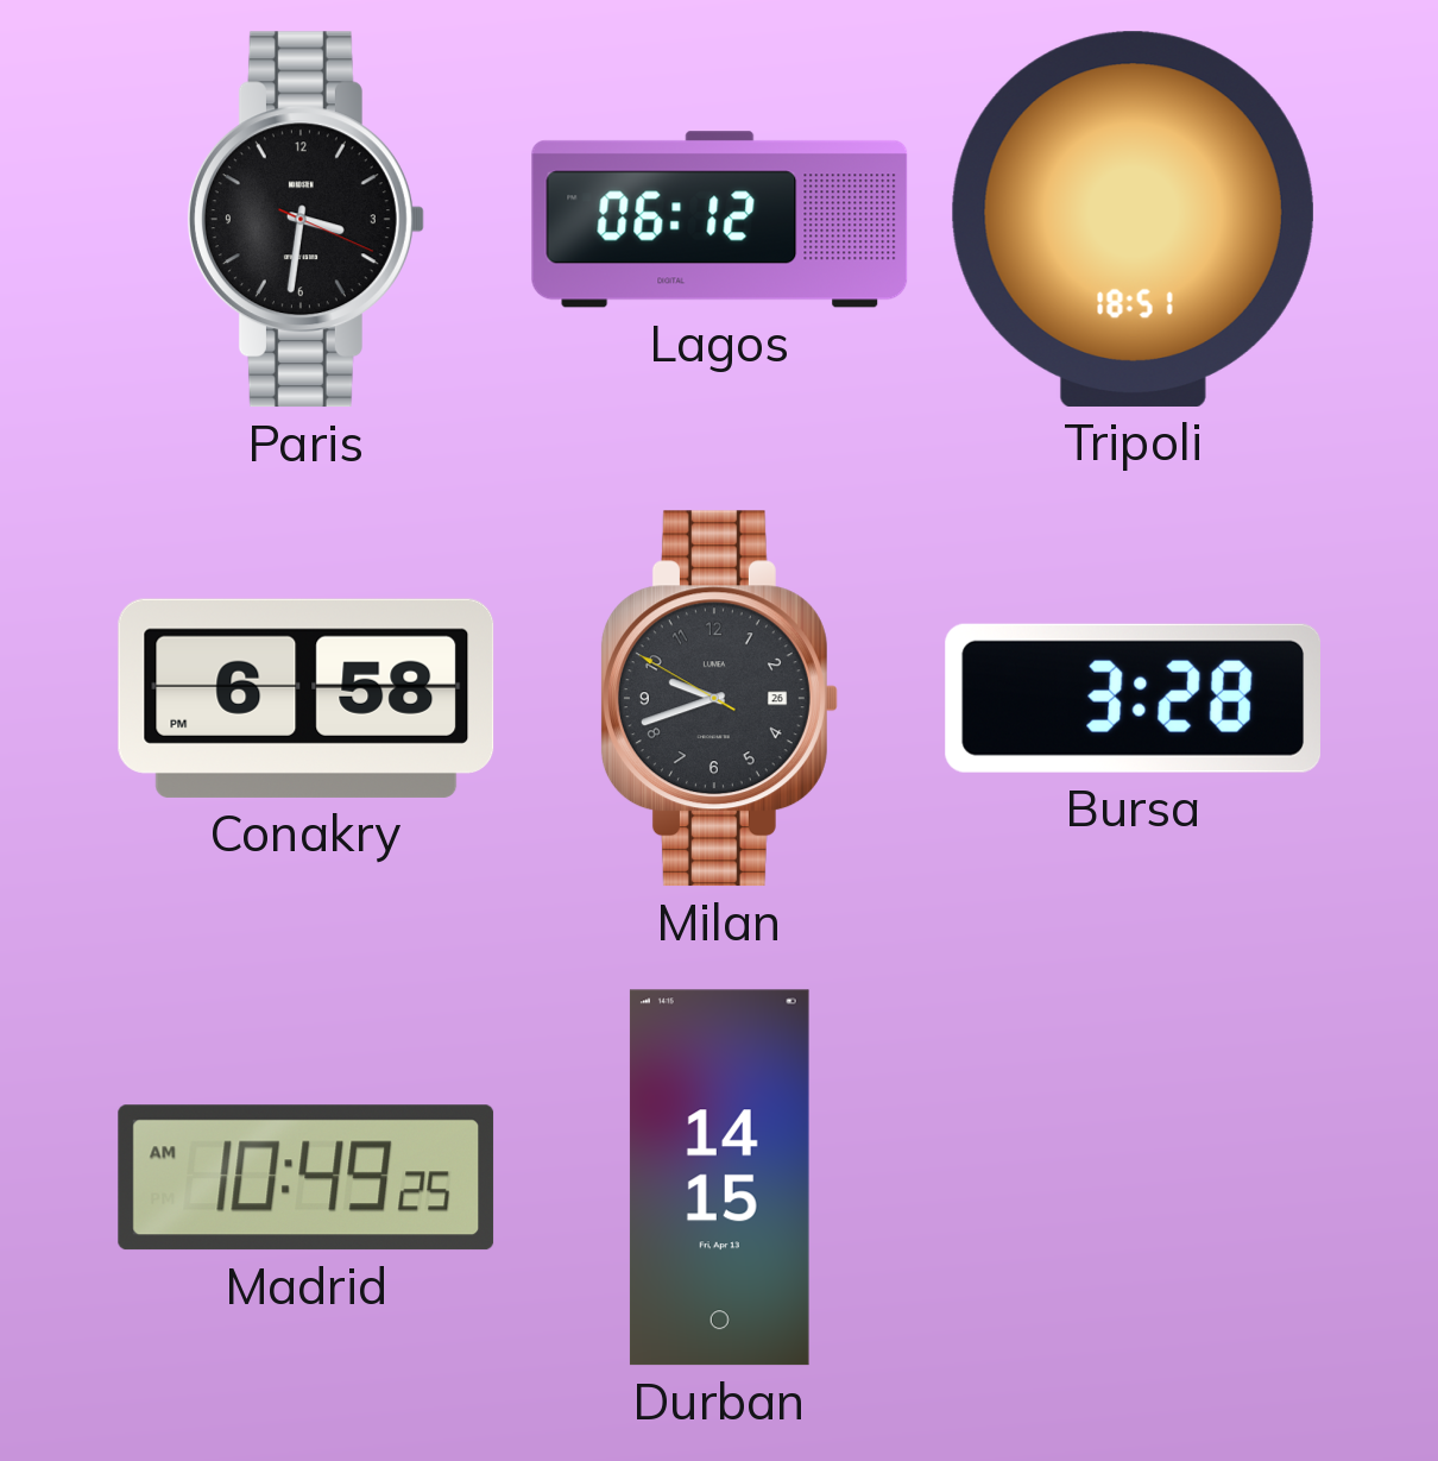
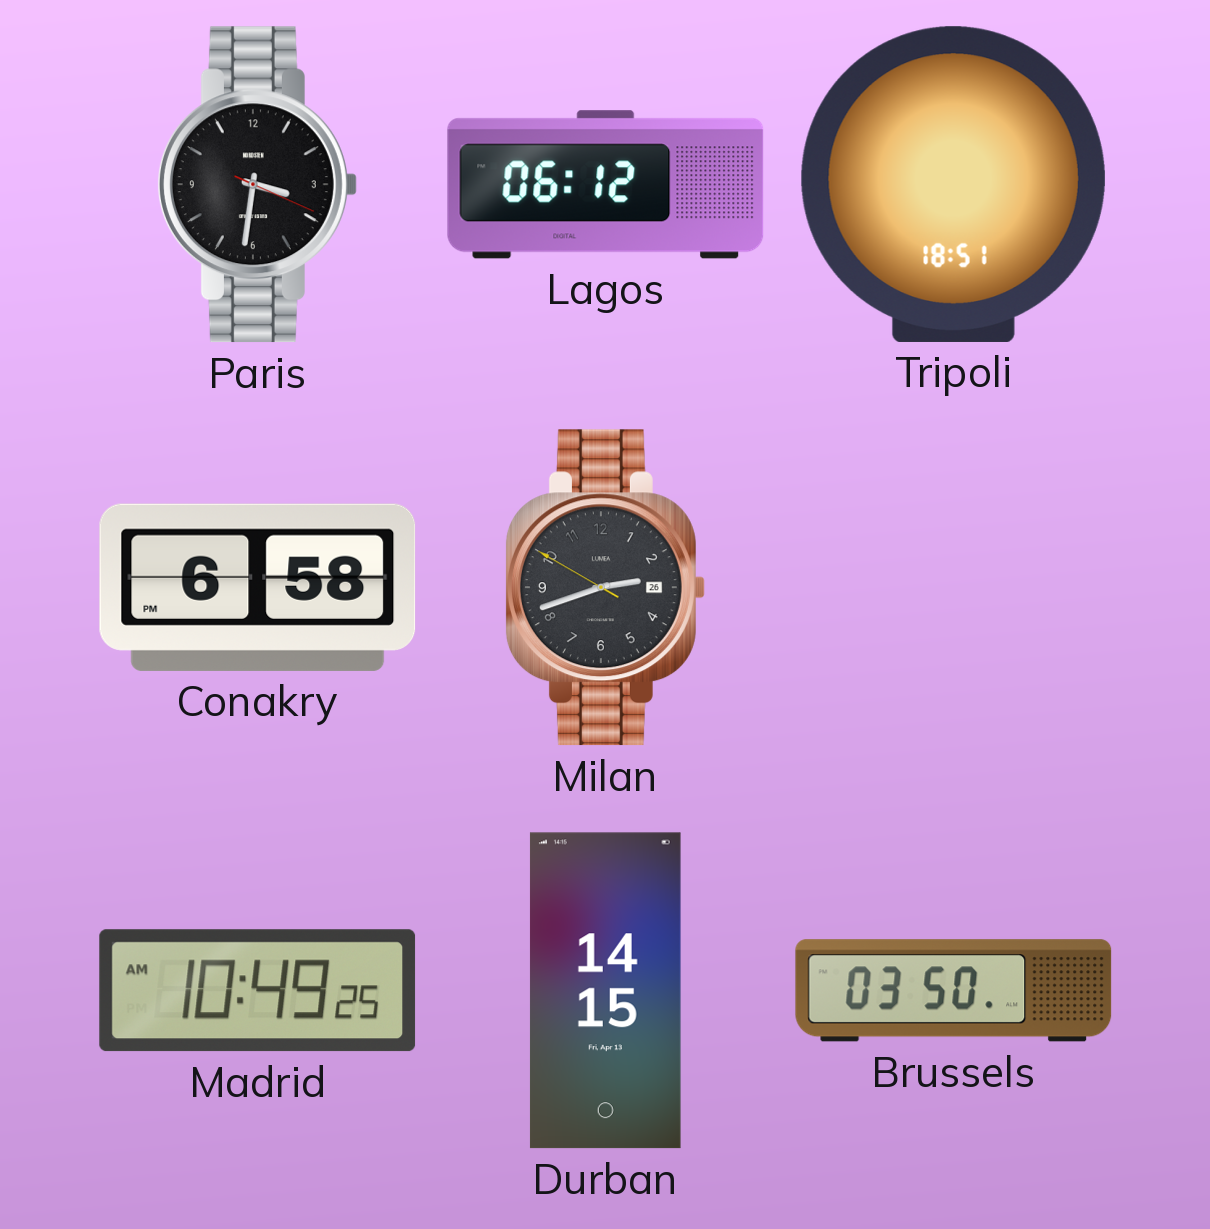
Milan: 9:41 -> 2:41 (605, 588)
Bursa: 3:28 -> none (1133, 698)
Brussels: none -> 03:50 (954, 991)
